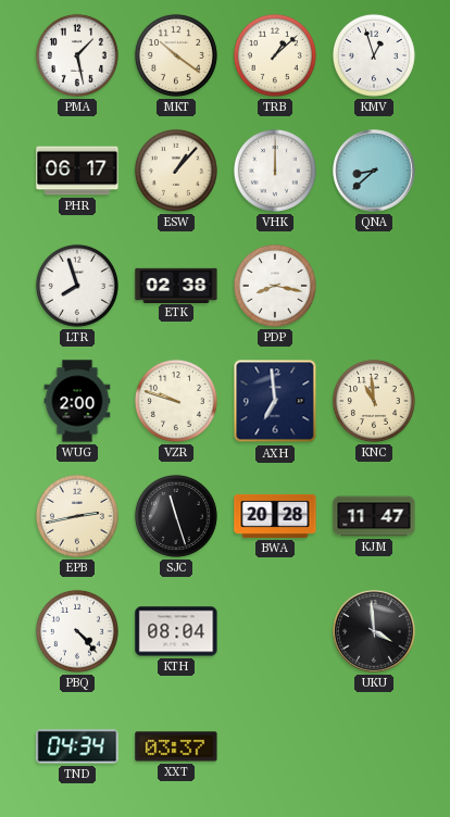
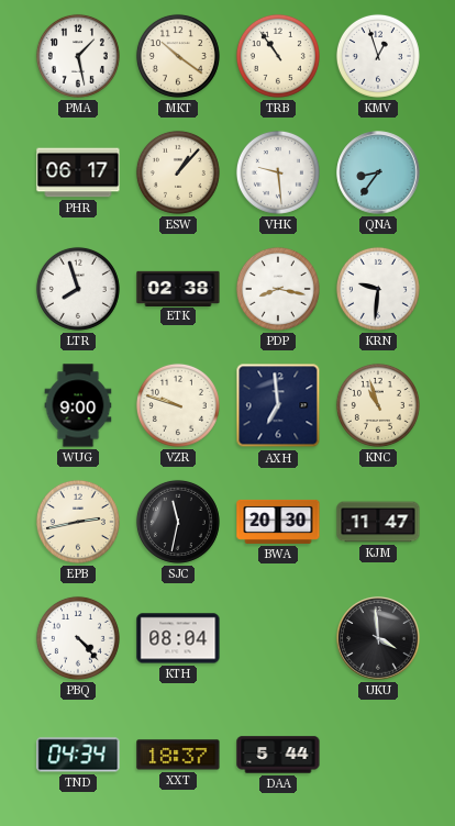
TRB: 1:08 -> 10:54 (278, 56)
VHK: 12:00 -> 9:29 (278, 172)
QNA: 8:38 -> 8:36 (378, 172)
KRN: none -> 9:31 (378, 289)
WUG: 2:00 -> 9:00 (78, 405)
KNC: 10:59 -> 10:57 (378, 405)
SJC: 11:27 -> 11:32 (178, 522)
BWA: 20:28 -> 20:30 (278, 522)
XXT: 03:37 -> 18:37 (178, 755)
DAA: none -> 5:44 (278, 755)
